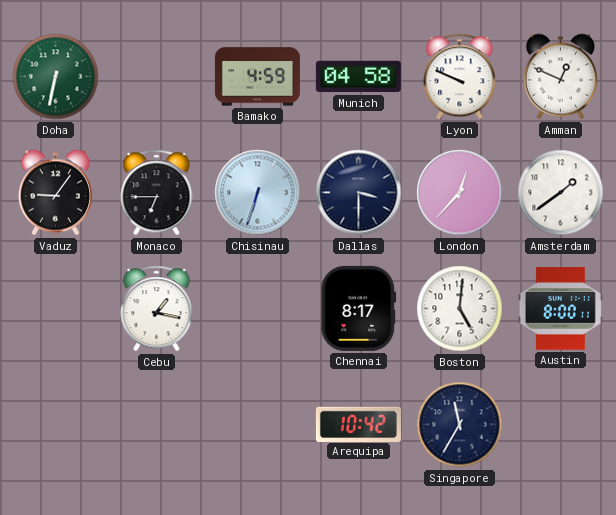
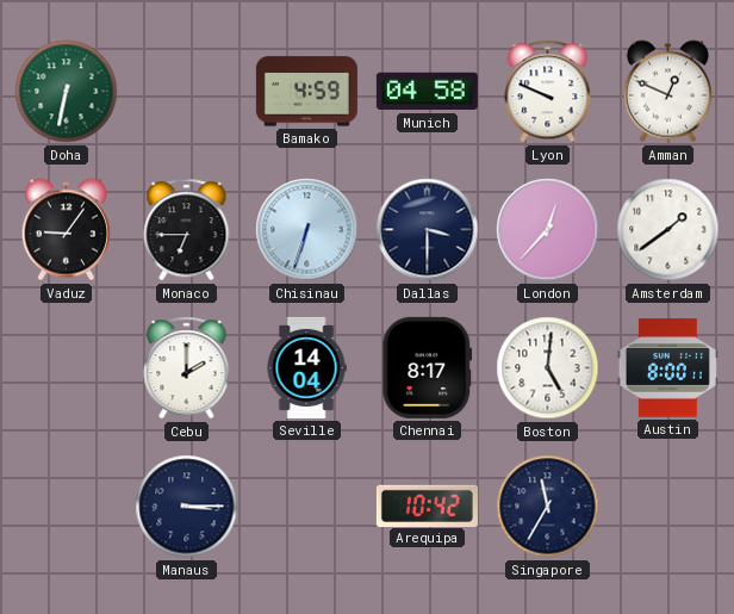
Cebu: 1:17 -> 2:00 (187, 368)
Seville: none -> 14:04 (306, 367)
Manaus: none -> 3:15 (187, 507)
